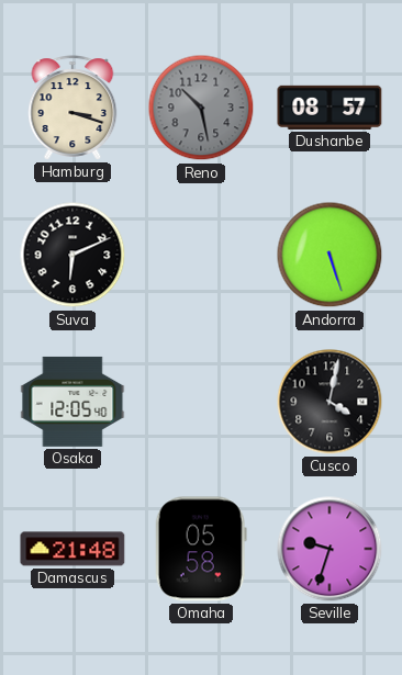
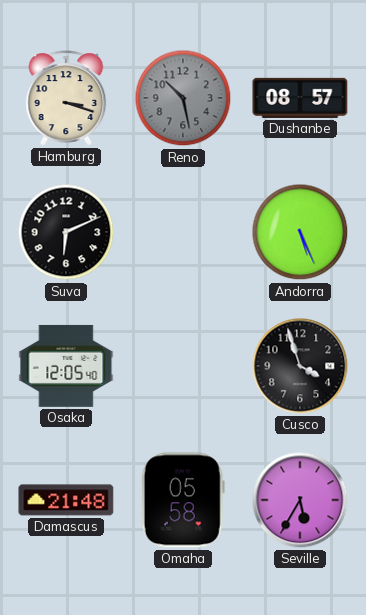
Andorra: 5:27 -> 5:26 (300, 232)
Cusco: 4:02 -> 3:57 (300, 366)
Seville: 9:33 -> 5:35 (300, 500)
